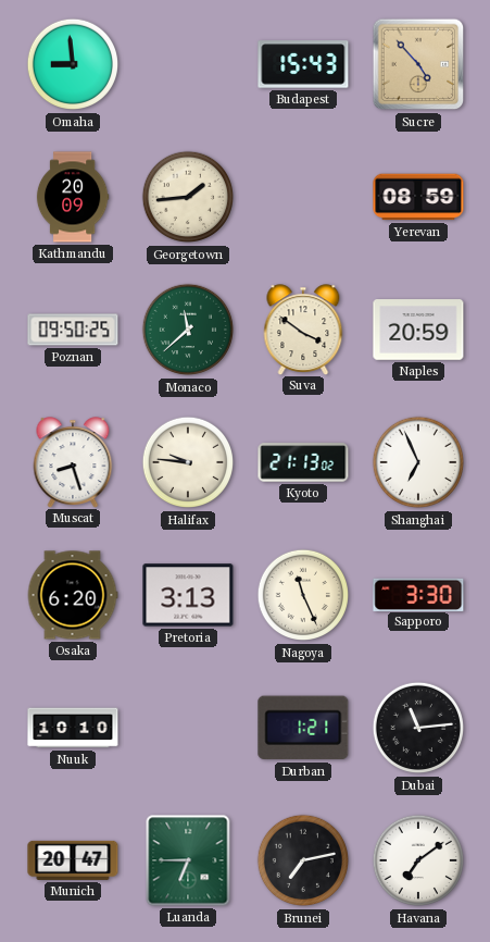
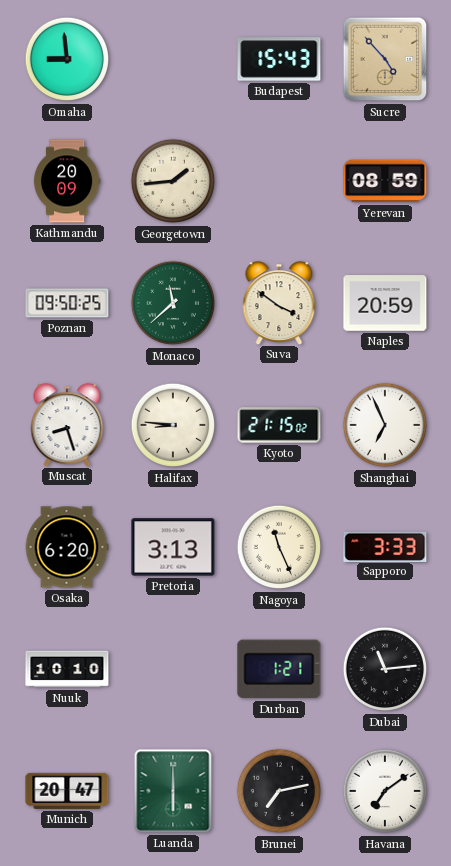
Halifax: 9:46 -> 8:46 (173, 425)
Kyoto: 21:13 -> 21:15 (279, 425)
Sapporo: 3:30 -> 3:33 (385, 546)
Luanda: 6:45 -> 6:00 (173, 791)
